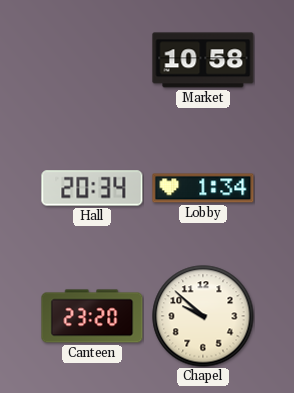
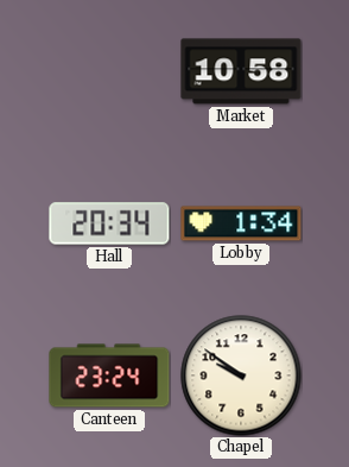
Canteen: 23:20 -> 23:24 (109, 376)
Chapel: 9:52 -> 9:51 (241, 376)
